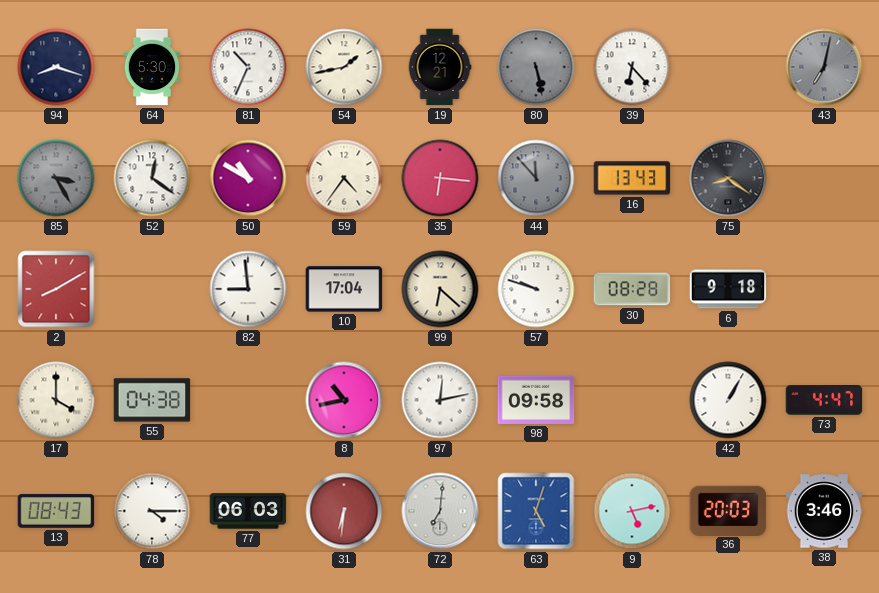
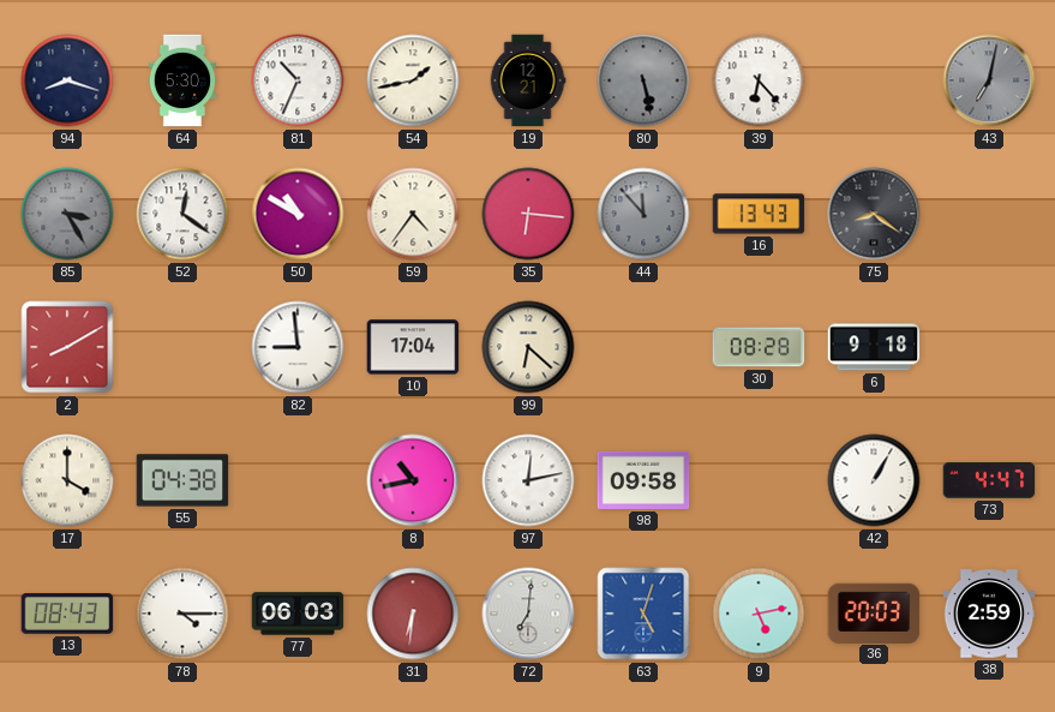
57: 9:48 -> none (536, 289)
38: 3:46 -> 2:59 (989, 614)
